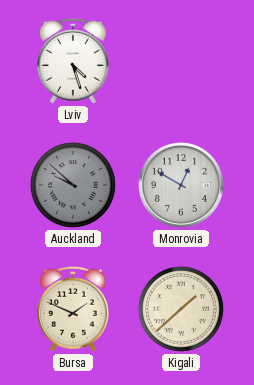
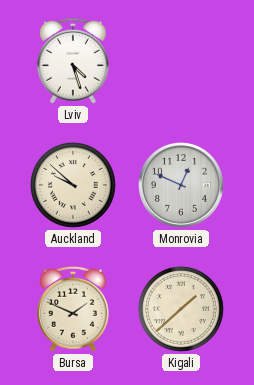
Auckland dial: grey -> cream (73, 185)
Monrovia: 12:50 -> 12:49 (182, 186)
